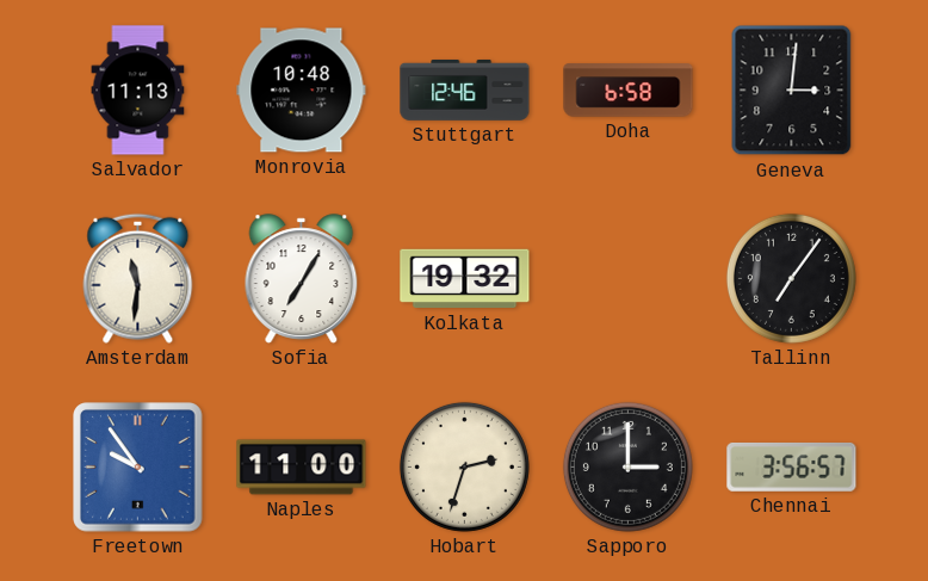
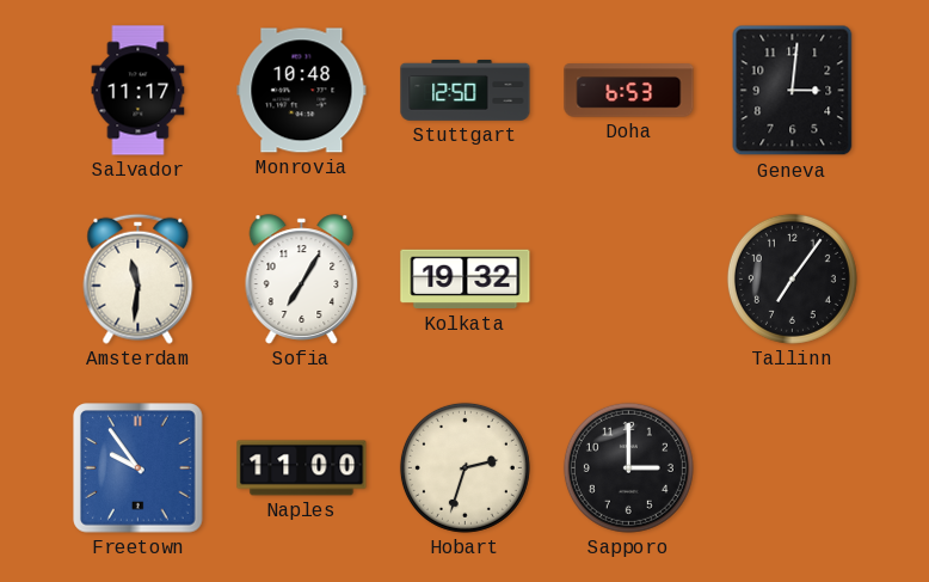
Salvador: 11:13 -> 11:17 (139, 91)
Stuttgart: 12:46 -> 12:50 (466, 90)
Doha: 6:58 -> 6:53 (629, 91)
Chennai: 3:56 -> none (792, 466)
